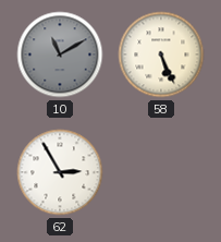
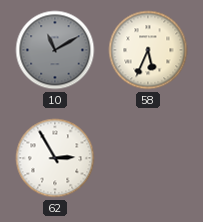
58: 5:26 -> 5:34 (148, 50)
